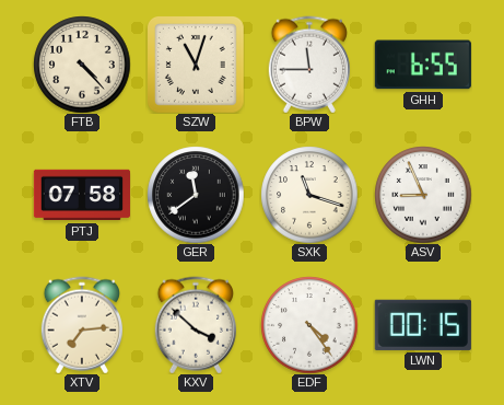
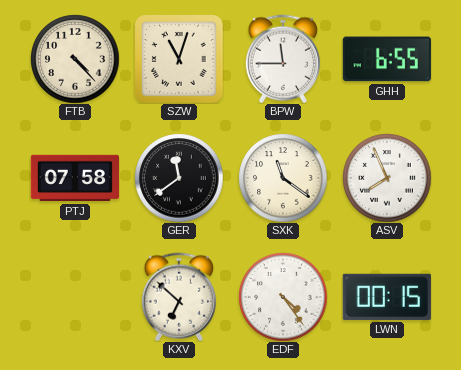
SXK: 11:18 -> 11:21 (283, 178)
ASV: 8:56 -> 7:56 (387, 178)
XTV: 7:14 -> none (81, 325)
KXV: 3:52 -> 6:52 (178, 297)
